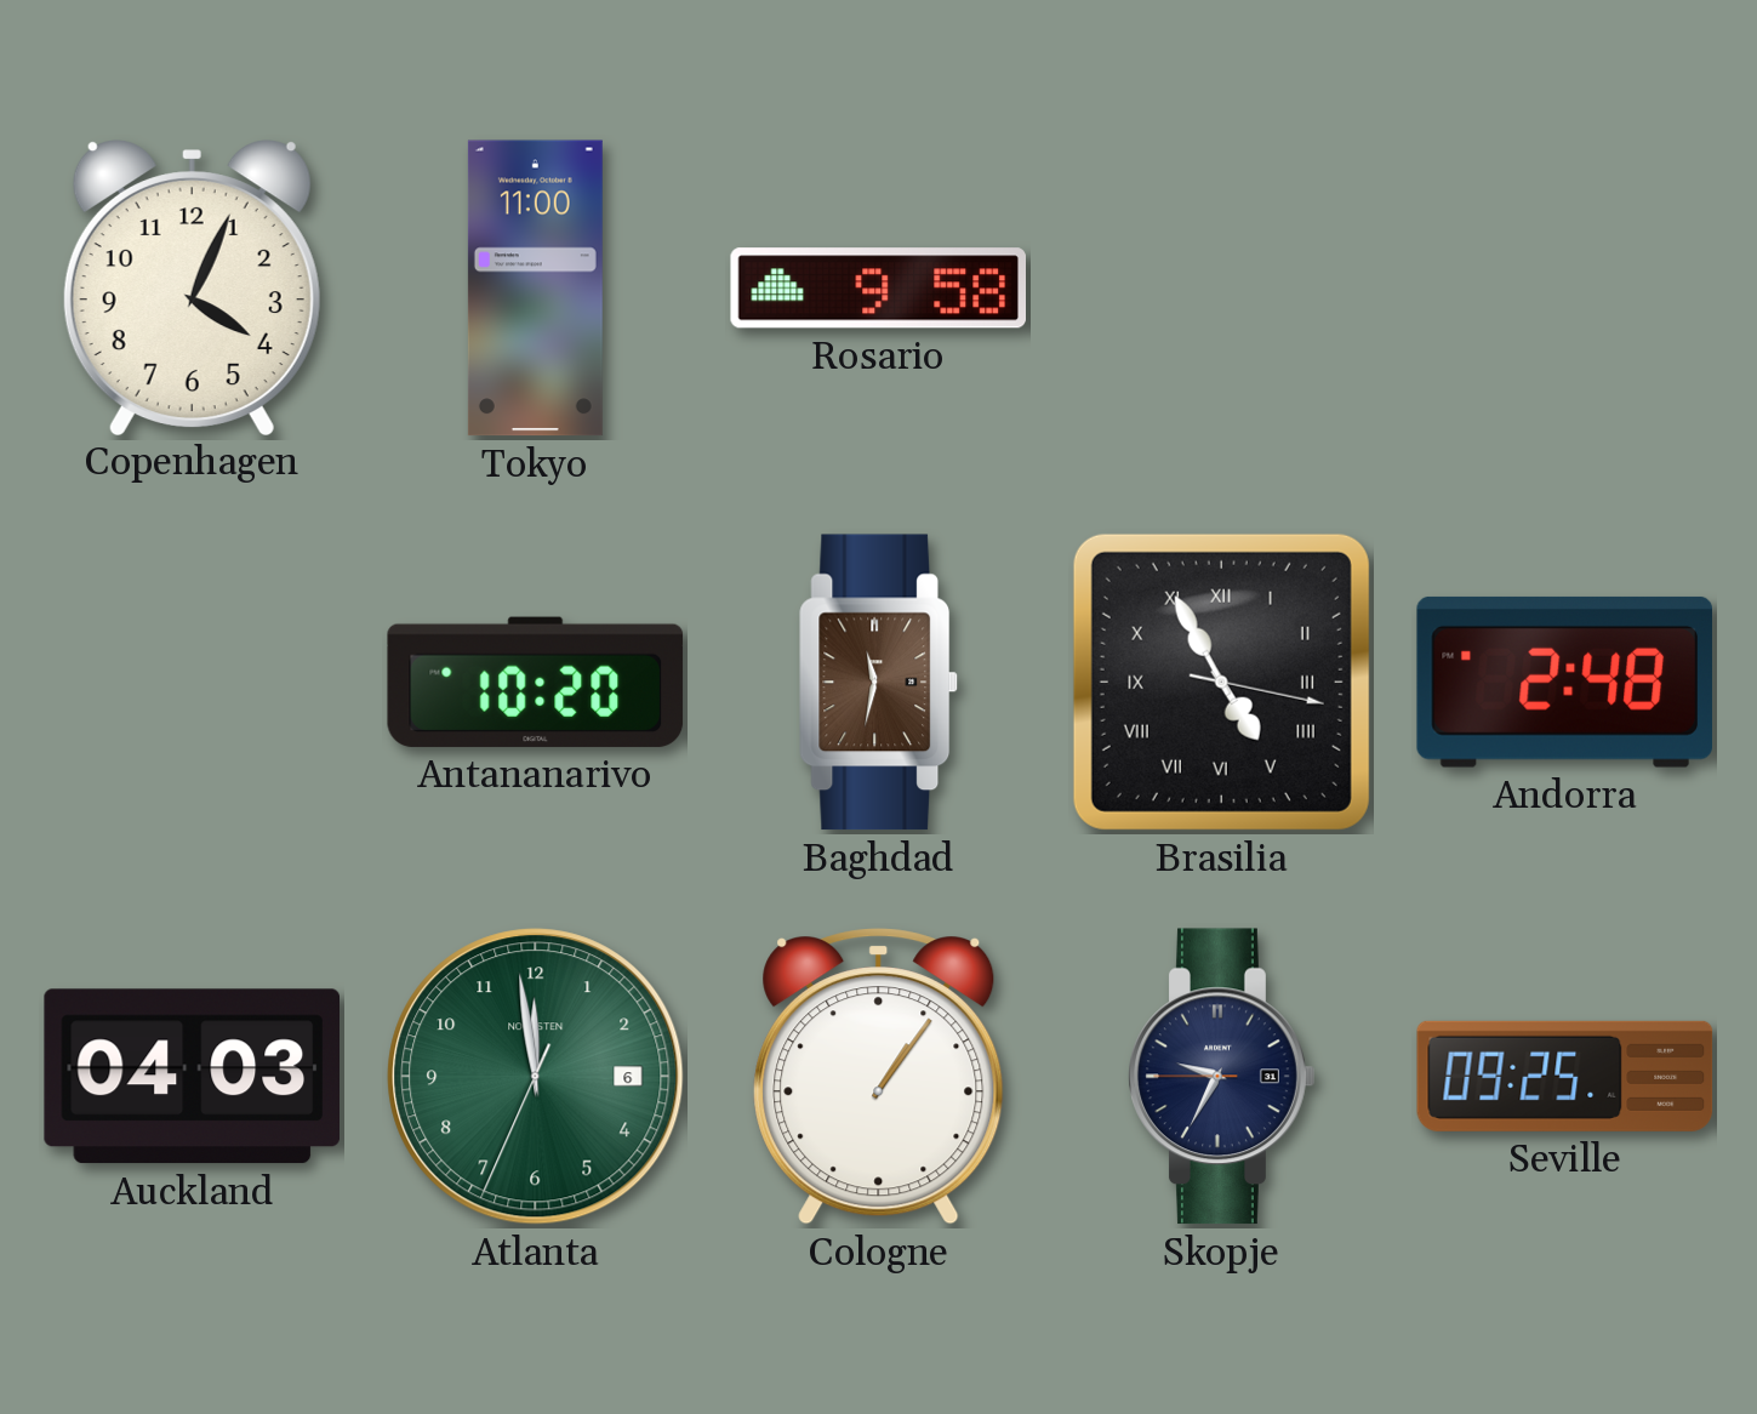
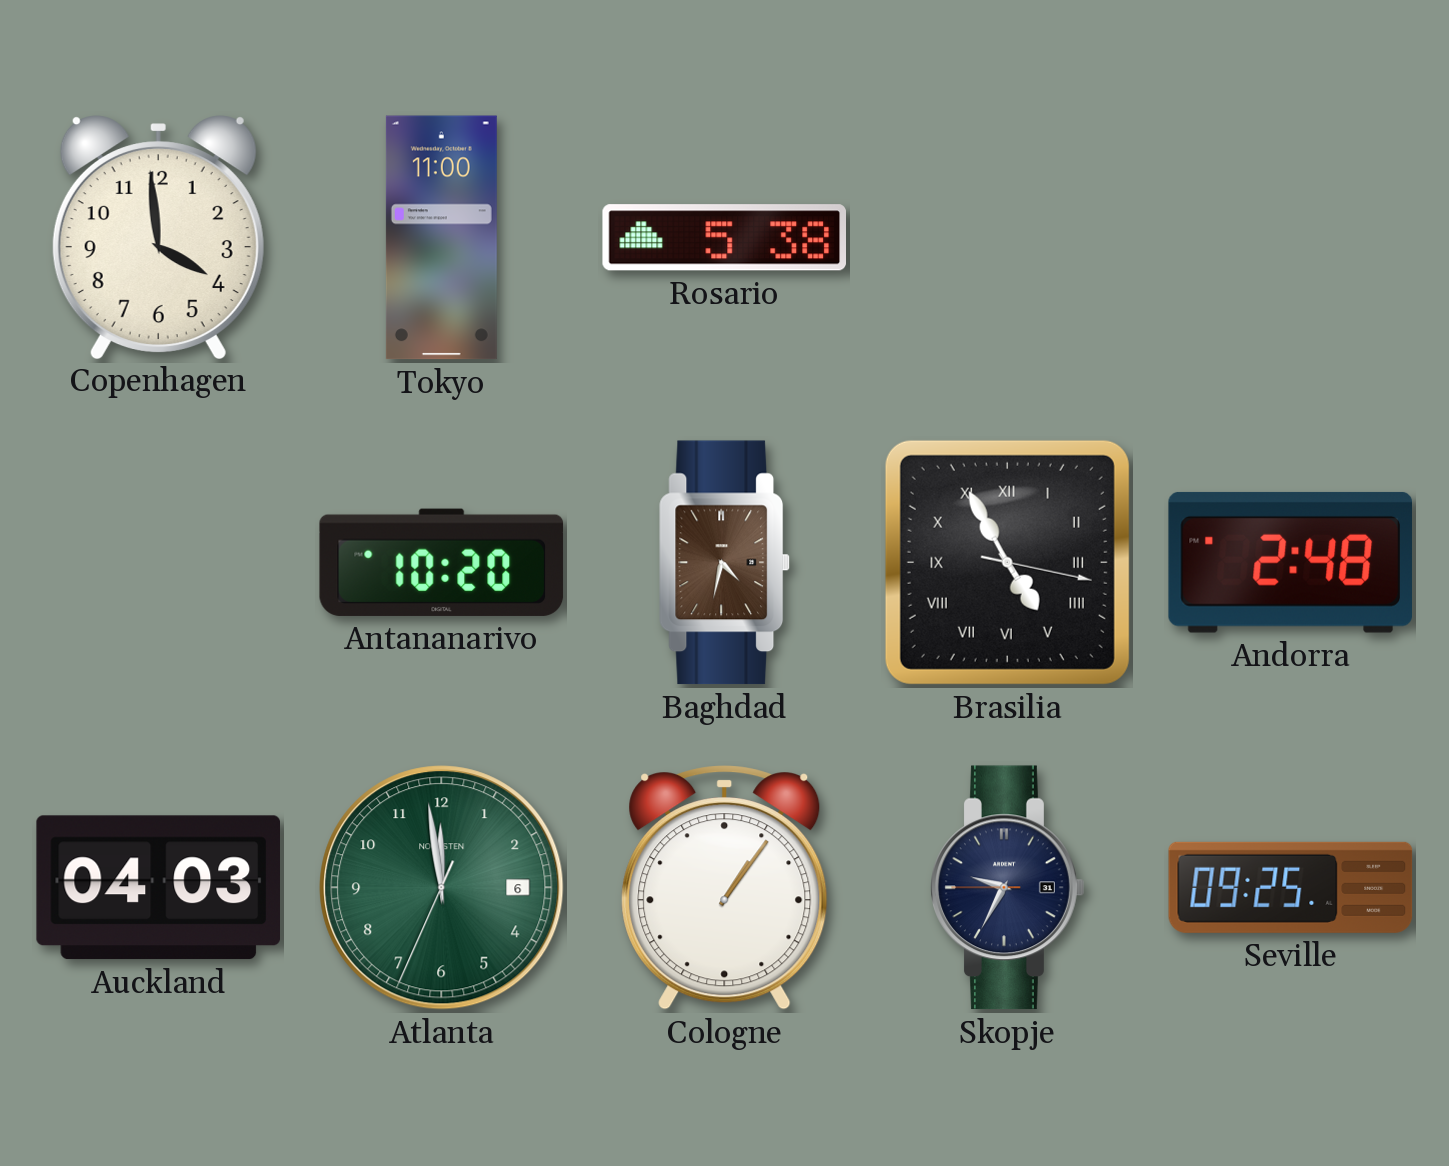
Copenhagen: 4:04 -> 3:59 (158, 237)
Rosario: 9:58 -> 5:38 (724, 238)
Baghdad: 11:32 -> 4:32 (725, 563)
